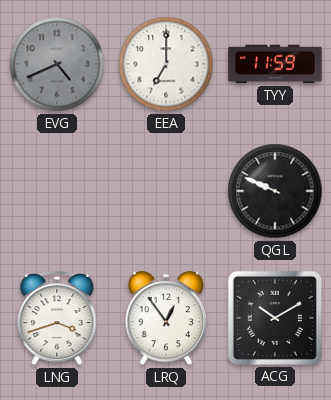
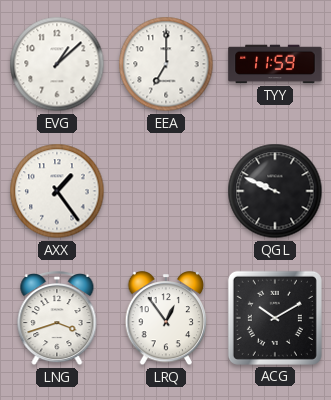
EVG: 4:41 -> 1:08 (57, 64)
EVG dial: grey -> white (57, 64)
AXX: none -> 1:24 (57, 191)
